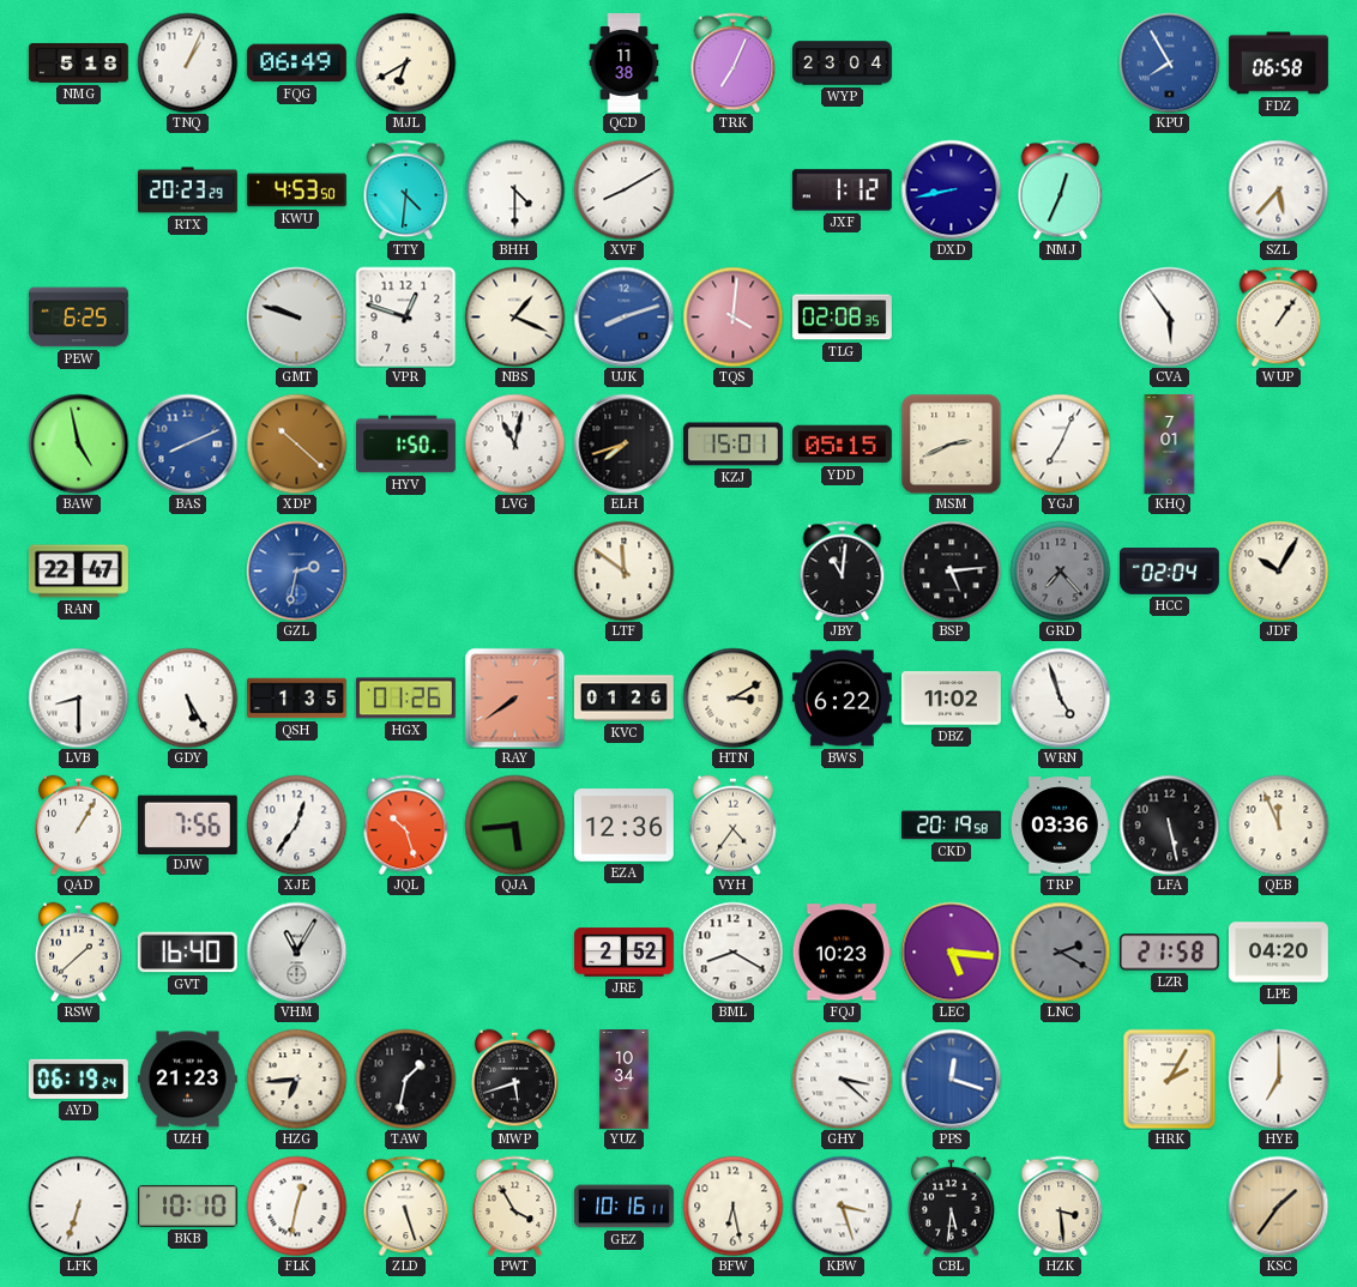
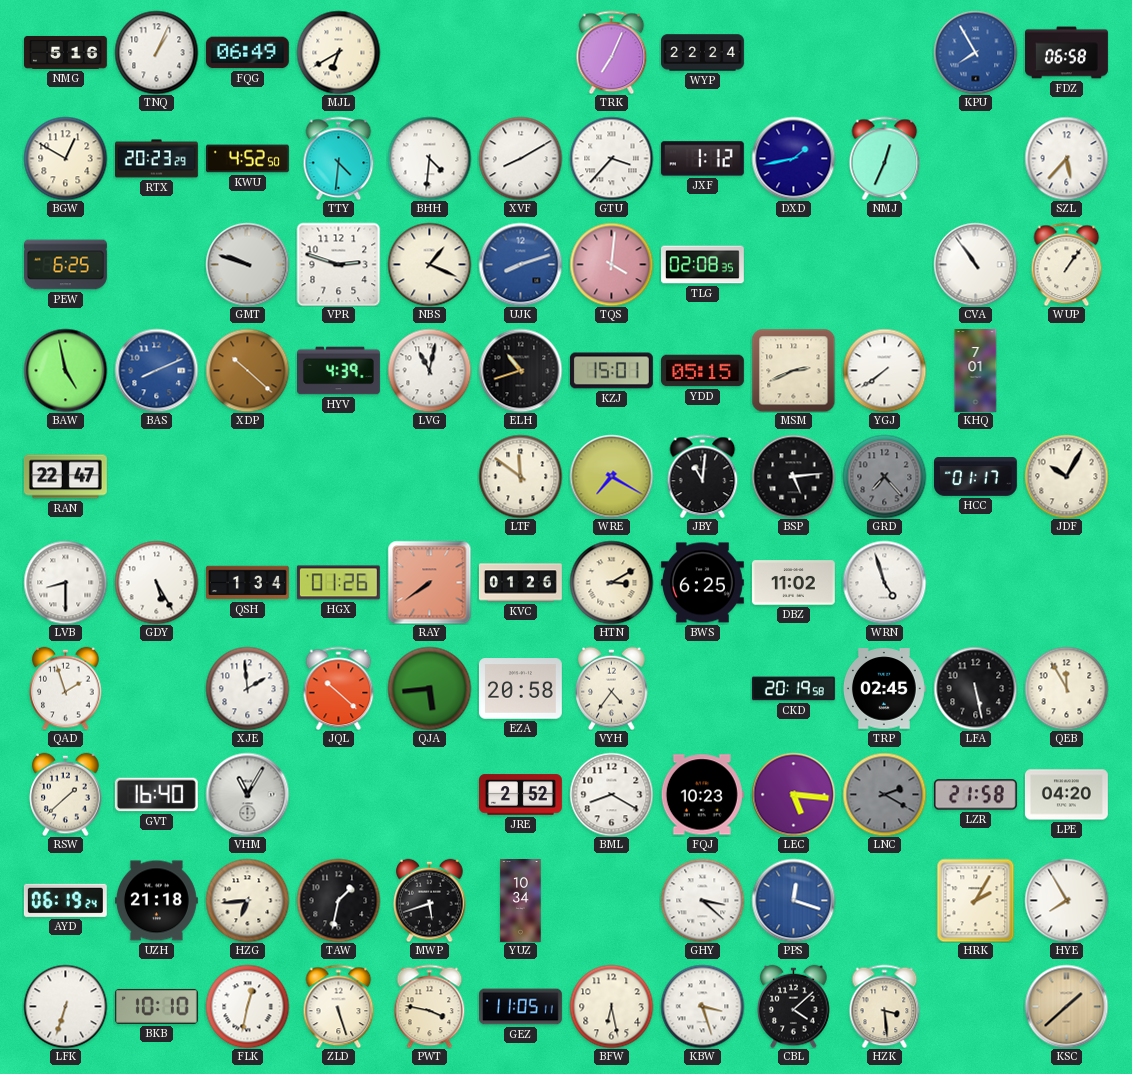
NMG: 5:18 -> 5:16 (66, 52)
QCD: 11:38 -> none (625, 64)
WYP: 23:04 -> 22:24 (703, 53)
BGW: none -> 12:50 (65, 158)
KWU: 4:53 -> 4:52 (248, 159)
BHH: 4:30 -> 4:31 (429, 158)
GTU: none -> 3:37 (611, 158)
DXD: 8:43 -> 1:43 (793, 158)
VPR: 12:48 -> 2:48 (338, 264)
CVA: 5:54 -> 10:54 (975, 264)
HYV: 1:50 -> 4:39 (339, 371)
ELH: 7:42 -> 10:42 (520, 370)
YGJ: 7:04 -> 7:39 (884, 370)
GZL: 2:32 -> none (296, 570)
WRE: none -> 7:20 (611, 476)
HCC: 02:04 -> 01:17 (976, 477)
QSH: 1:35 -> 1:34 (248, 583)
BWS: 6:22 -> 6:25 (702, 583)
QAD: 1:05 -> 1:57 (66, 688)
DJW: 7:56 -> none (187, 824)
XJE: 12:36 -> 1:59 (247, 688)
JQL: 10:27 -> 10:22 (339, 688)
EZA: 12:36 -> 20:58 (520, 689)
TRP: 03:36 -> 02:45 (884, 689)
QEB: 11:56 -> 11:55 (1066, 688)
UZH: 21:23 -> 21:18 (156, 901)
HYE: 7:00 -> 7:55 (1066, 900)
PWT: 3:55 -> 3:47 (430, 1006)
GEZ: 10:16 -> 11:05 (521, 1007)
CBL: 5:31 -> 4:08 (794, 1006)
KSC: 1:36 -> 1:38 (1066, 1006)
